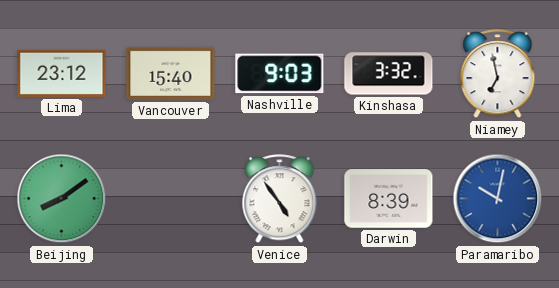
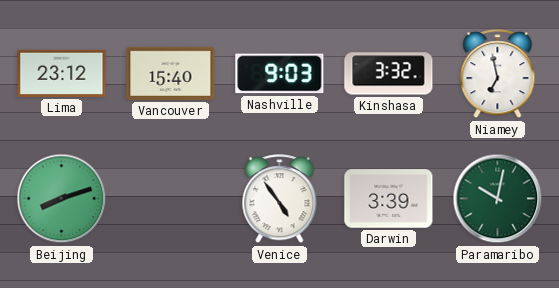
Beijing: 8:09 -> 8:12 (62, 199)
Darwin: 8:39 -> 3:39 (389, 199)
Paramaribo dial: blue -> green (498, 199)
